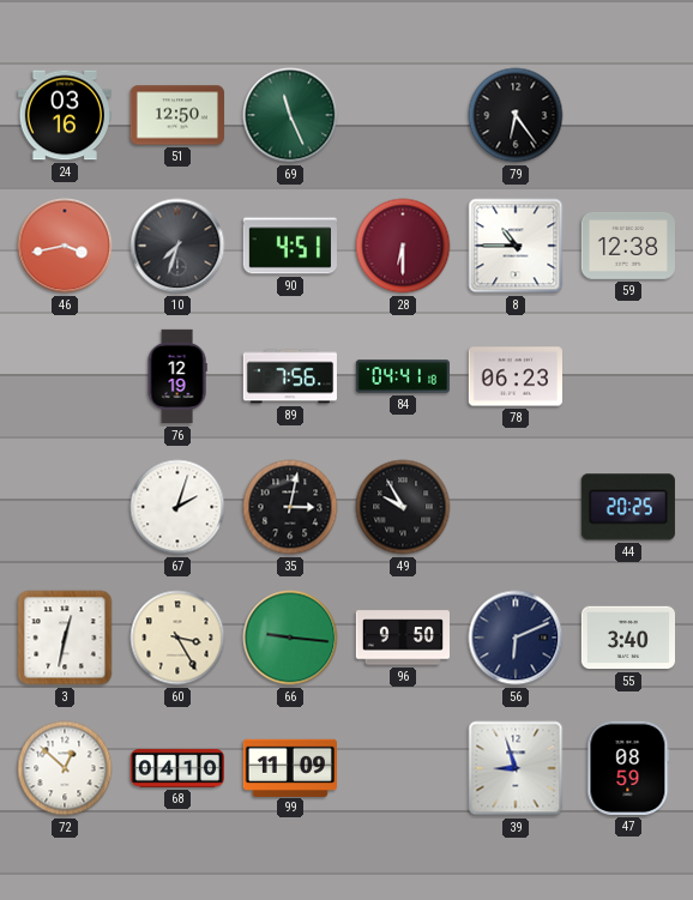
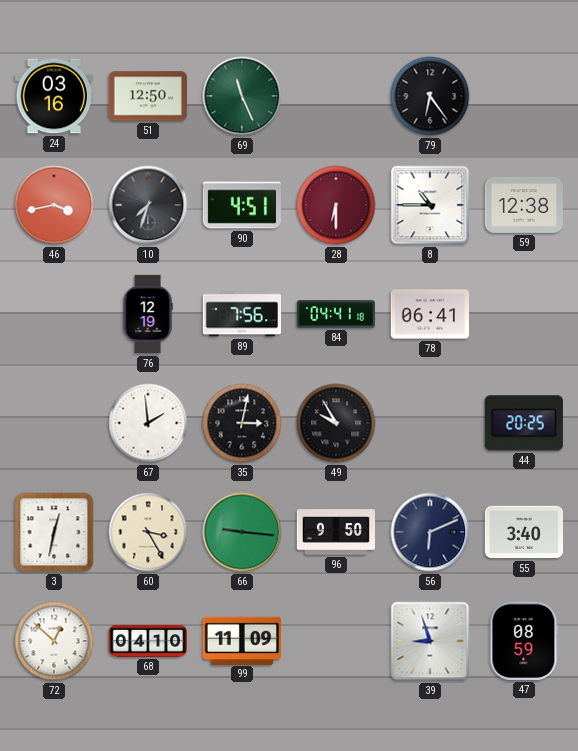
78: 06:23 -> 06:41 (429, 314)
67: 2:03 -> 1:59 (148, 423)
